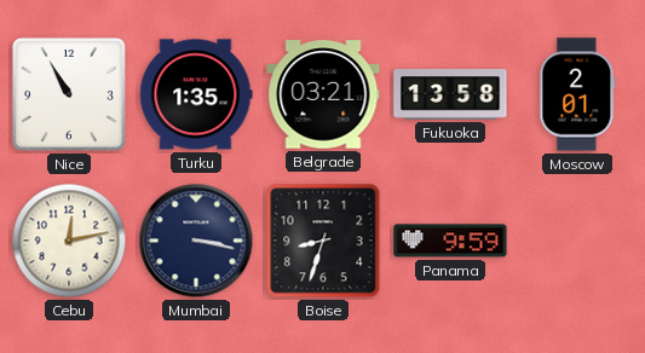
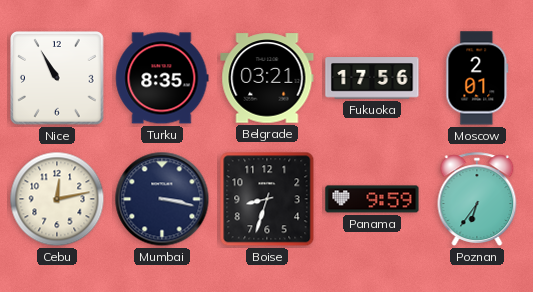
Turku: 1:35 -> 8:35 (162, 78)
Fukuoka: 13:58 -> 17:56 (372, 78)
Poznan: none -> 6:36 (477, 199)
